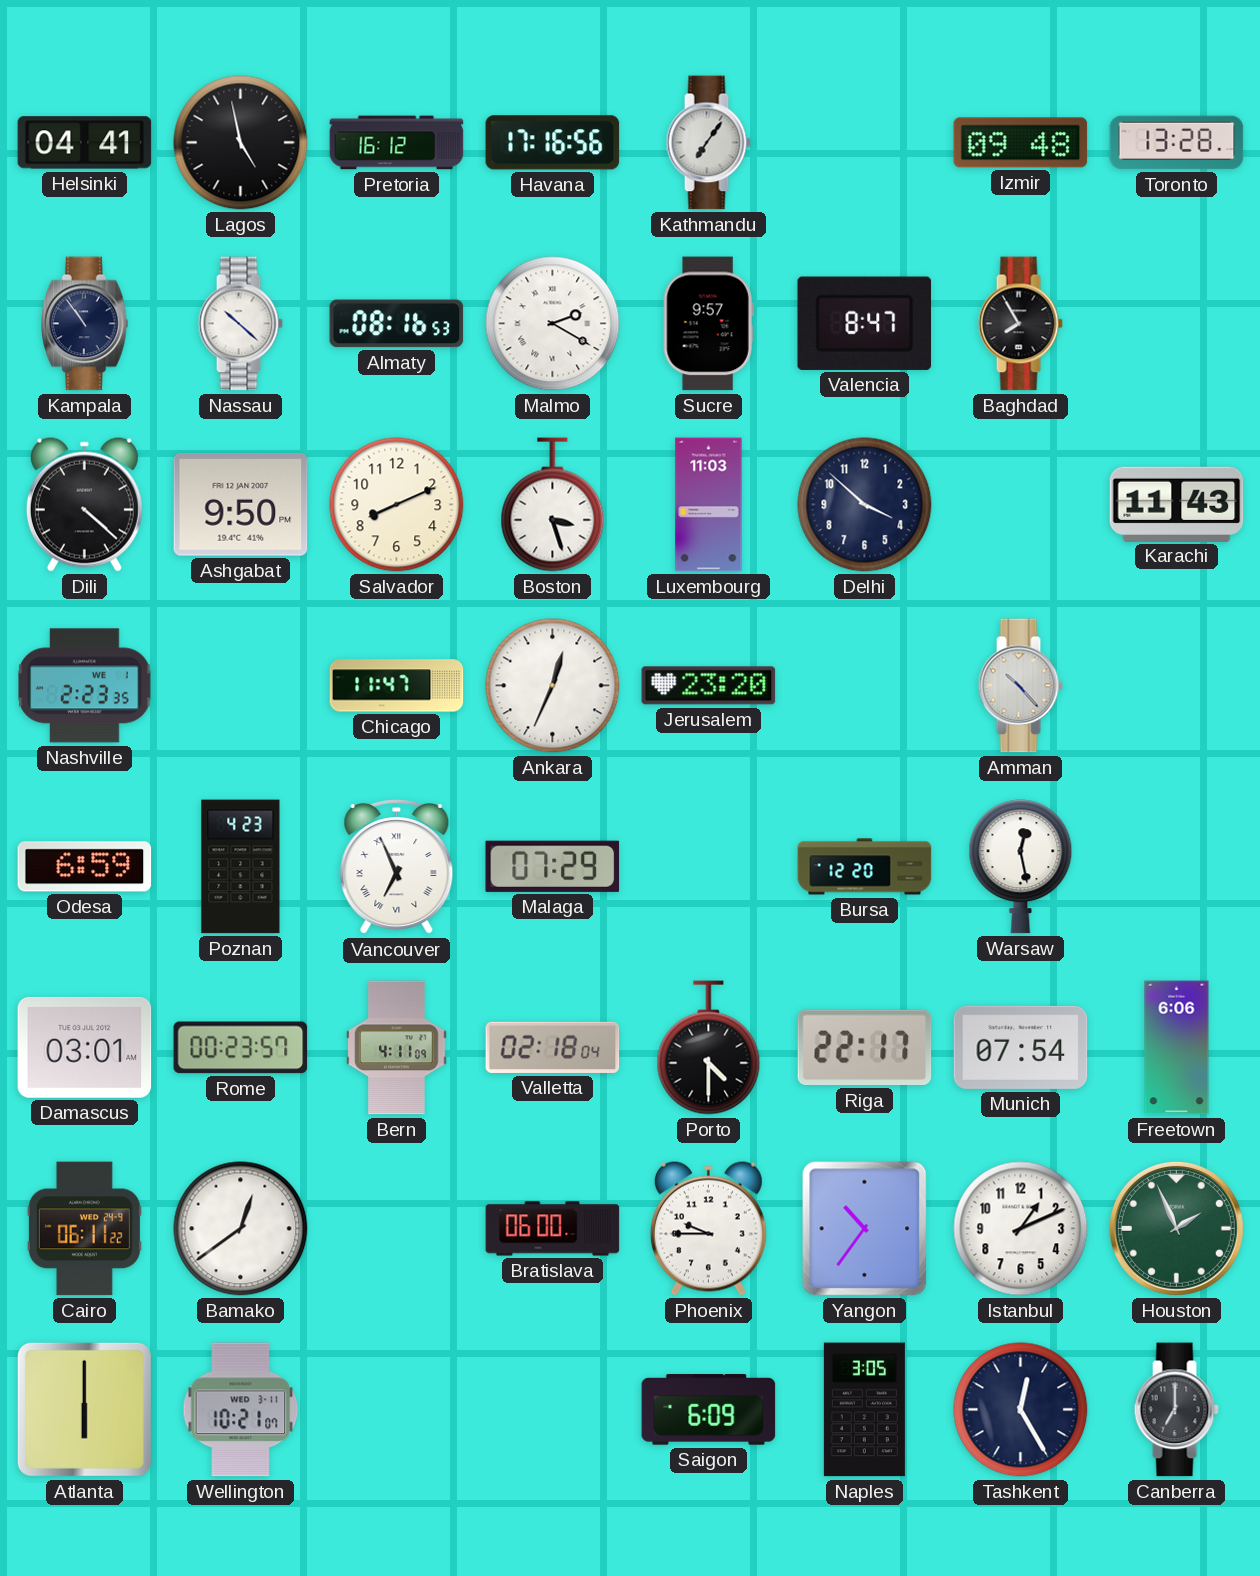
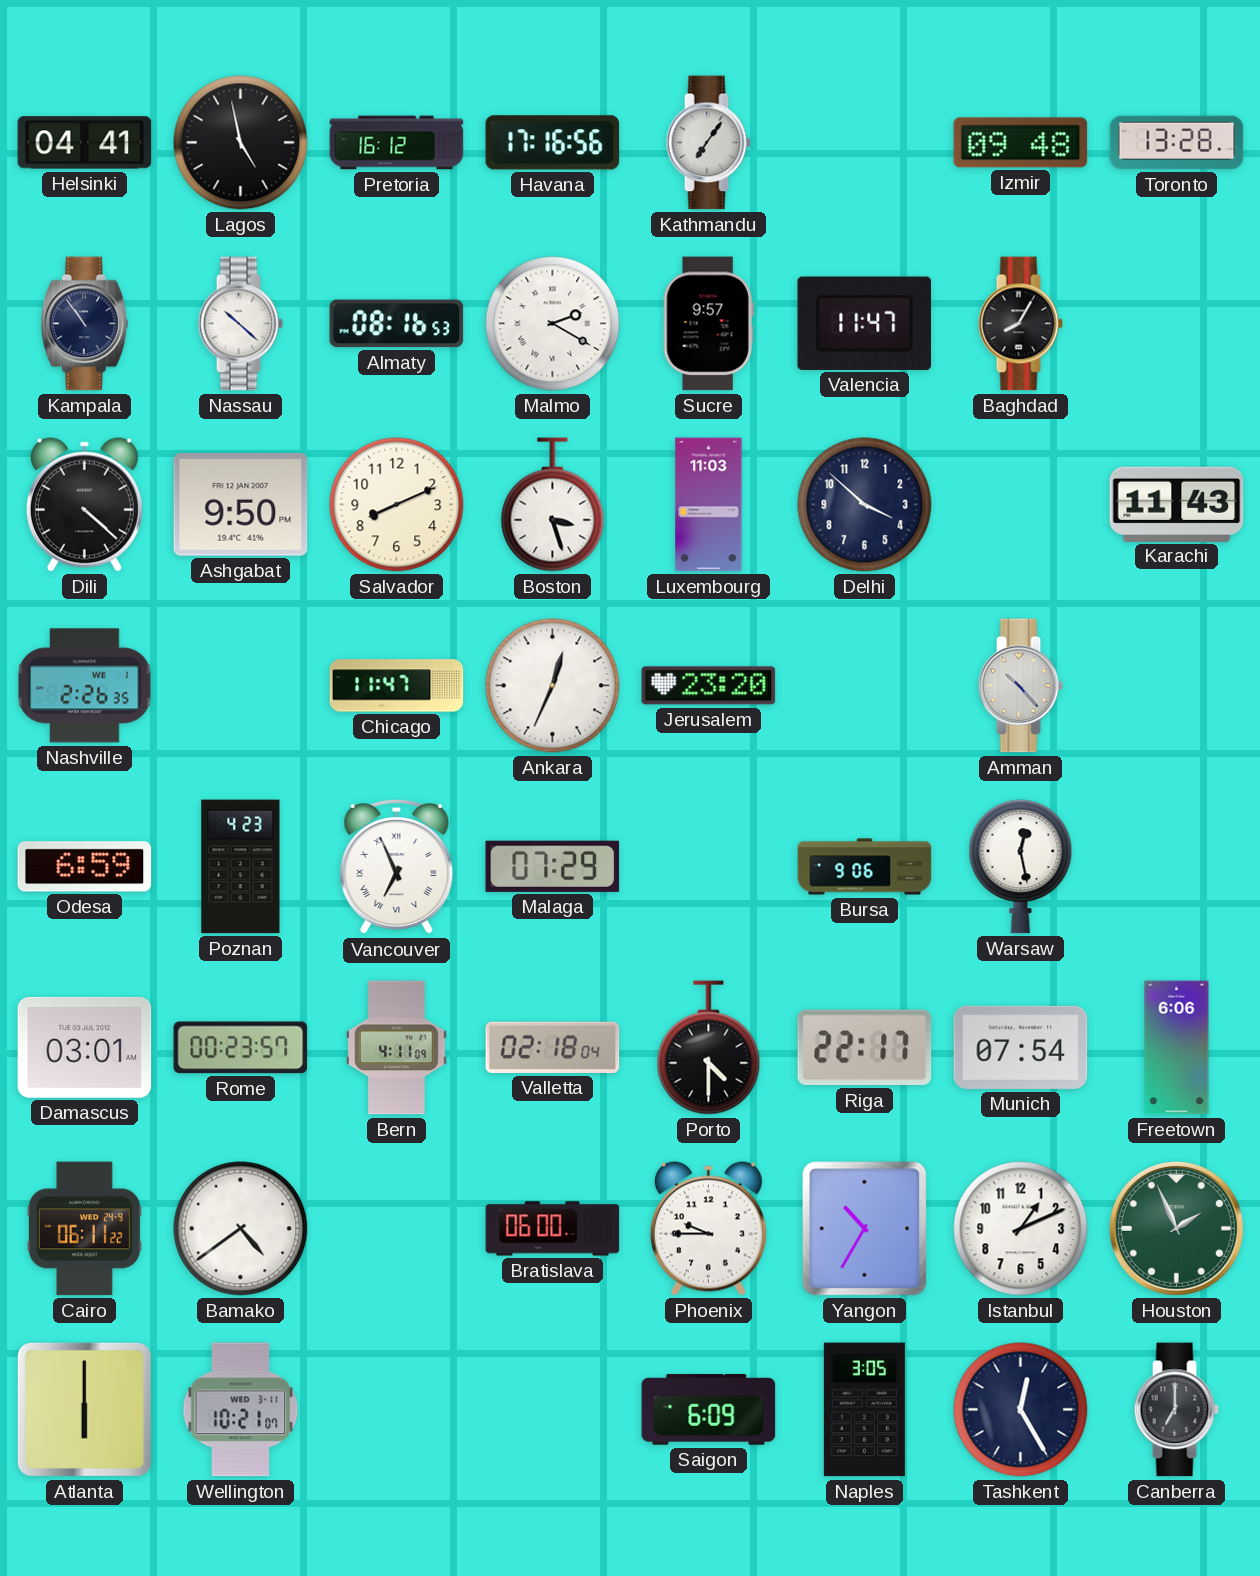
Valencia: 8:47 -> 11:47 (864, 323)
Baghdad: 7:55 -> 8:05 (1020, 324)
Nashville: 2:23 -> 2:26 (85, 686)
Bursa: 12:20 -> 9:06 (865, 867)
Bamako: 12:39 -> 4:39 (241, 1229)
Yangon: 10:36 -> 10:35 (865, 1229)
